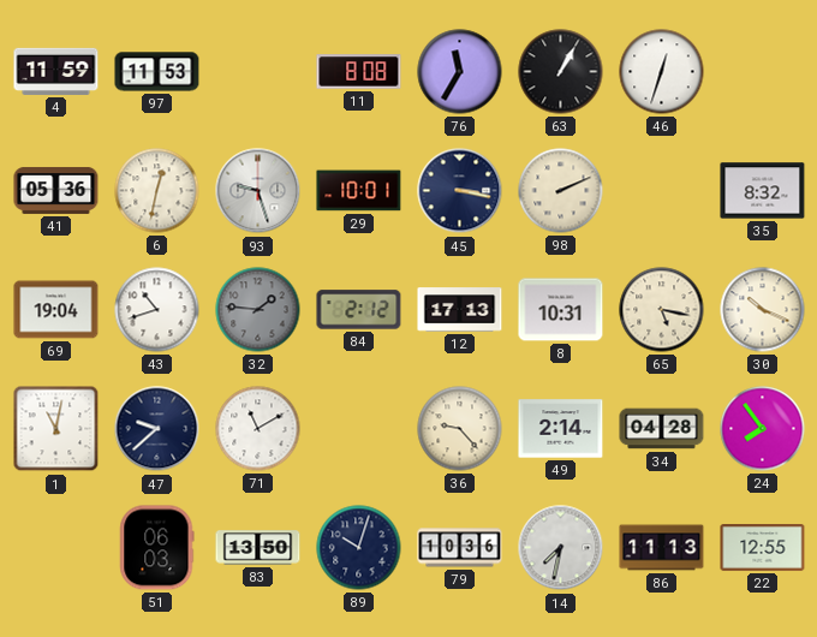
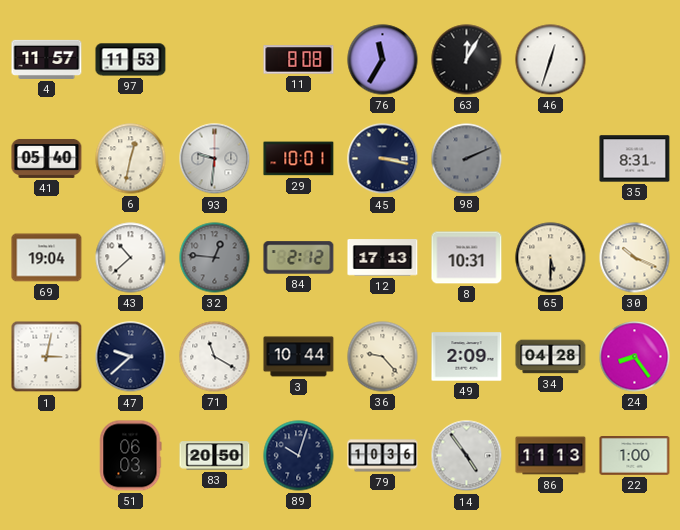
4: 11:59 -> 11:57 (47, 59)
63: 1:05 -> 12:05 (467, 60)
41: 05:36 -> 05:40 (47, 158)
93: 9:27 -> 9:31 (215, 159)
98 dial: cream -> grey (467, 159)
35: 8:32 -> 8:31 (635, 159)
43: 10:42 -> 10:38 (131, 258)
32: 1:46 -> 12:46 (215, 258)
65: 5:17 -> 5:30 (551, 258)
1: 11:02 -> 3:02 (47, 357)
71: 11:10 -> 11:20 (215, 357)
3: none -> 10:44 (299, 357)
49: 2:14 -> 2:09 (467, 357)
24: 7:54 -> 8:24 (635, 357)
83: 13:50 -> 20:50 (215, 456)
14: 7:32 -> 4:54 (467, 456)
22: 12:55 -> 1:00 (635, 456)
